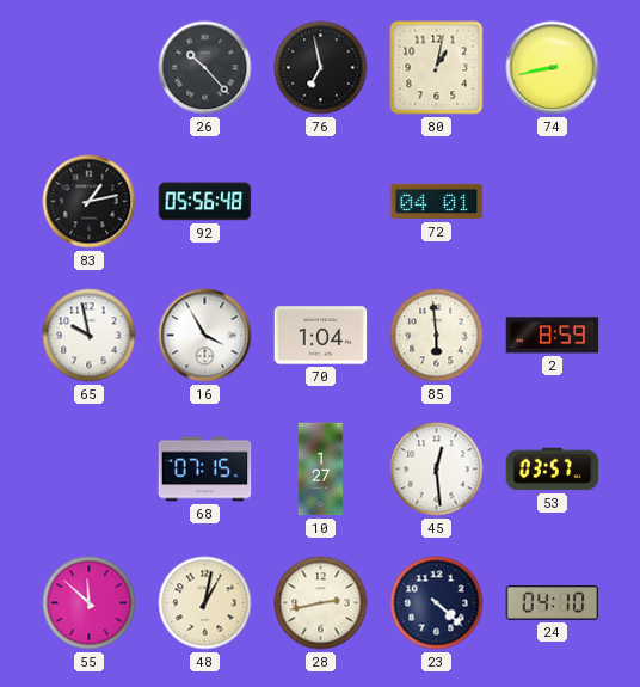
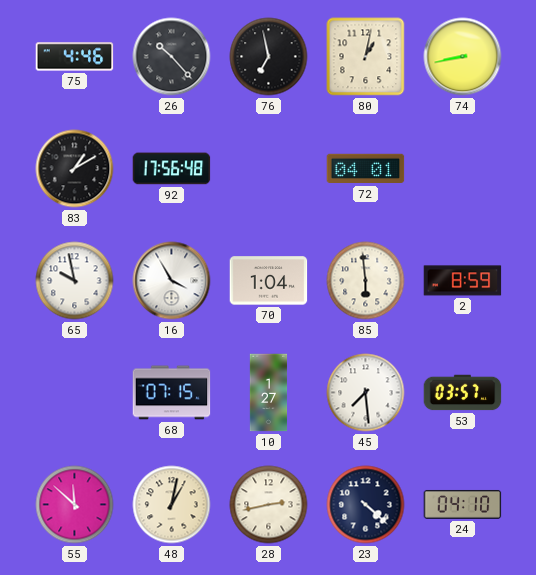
75: none -> 4:46 (75, 57)
83: 1:13 -> 1:10 (75, 169)
92: 05:56 -> 17:56 (172, 169)
45: 12:29 -> 7:29 (366, 393)
